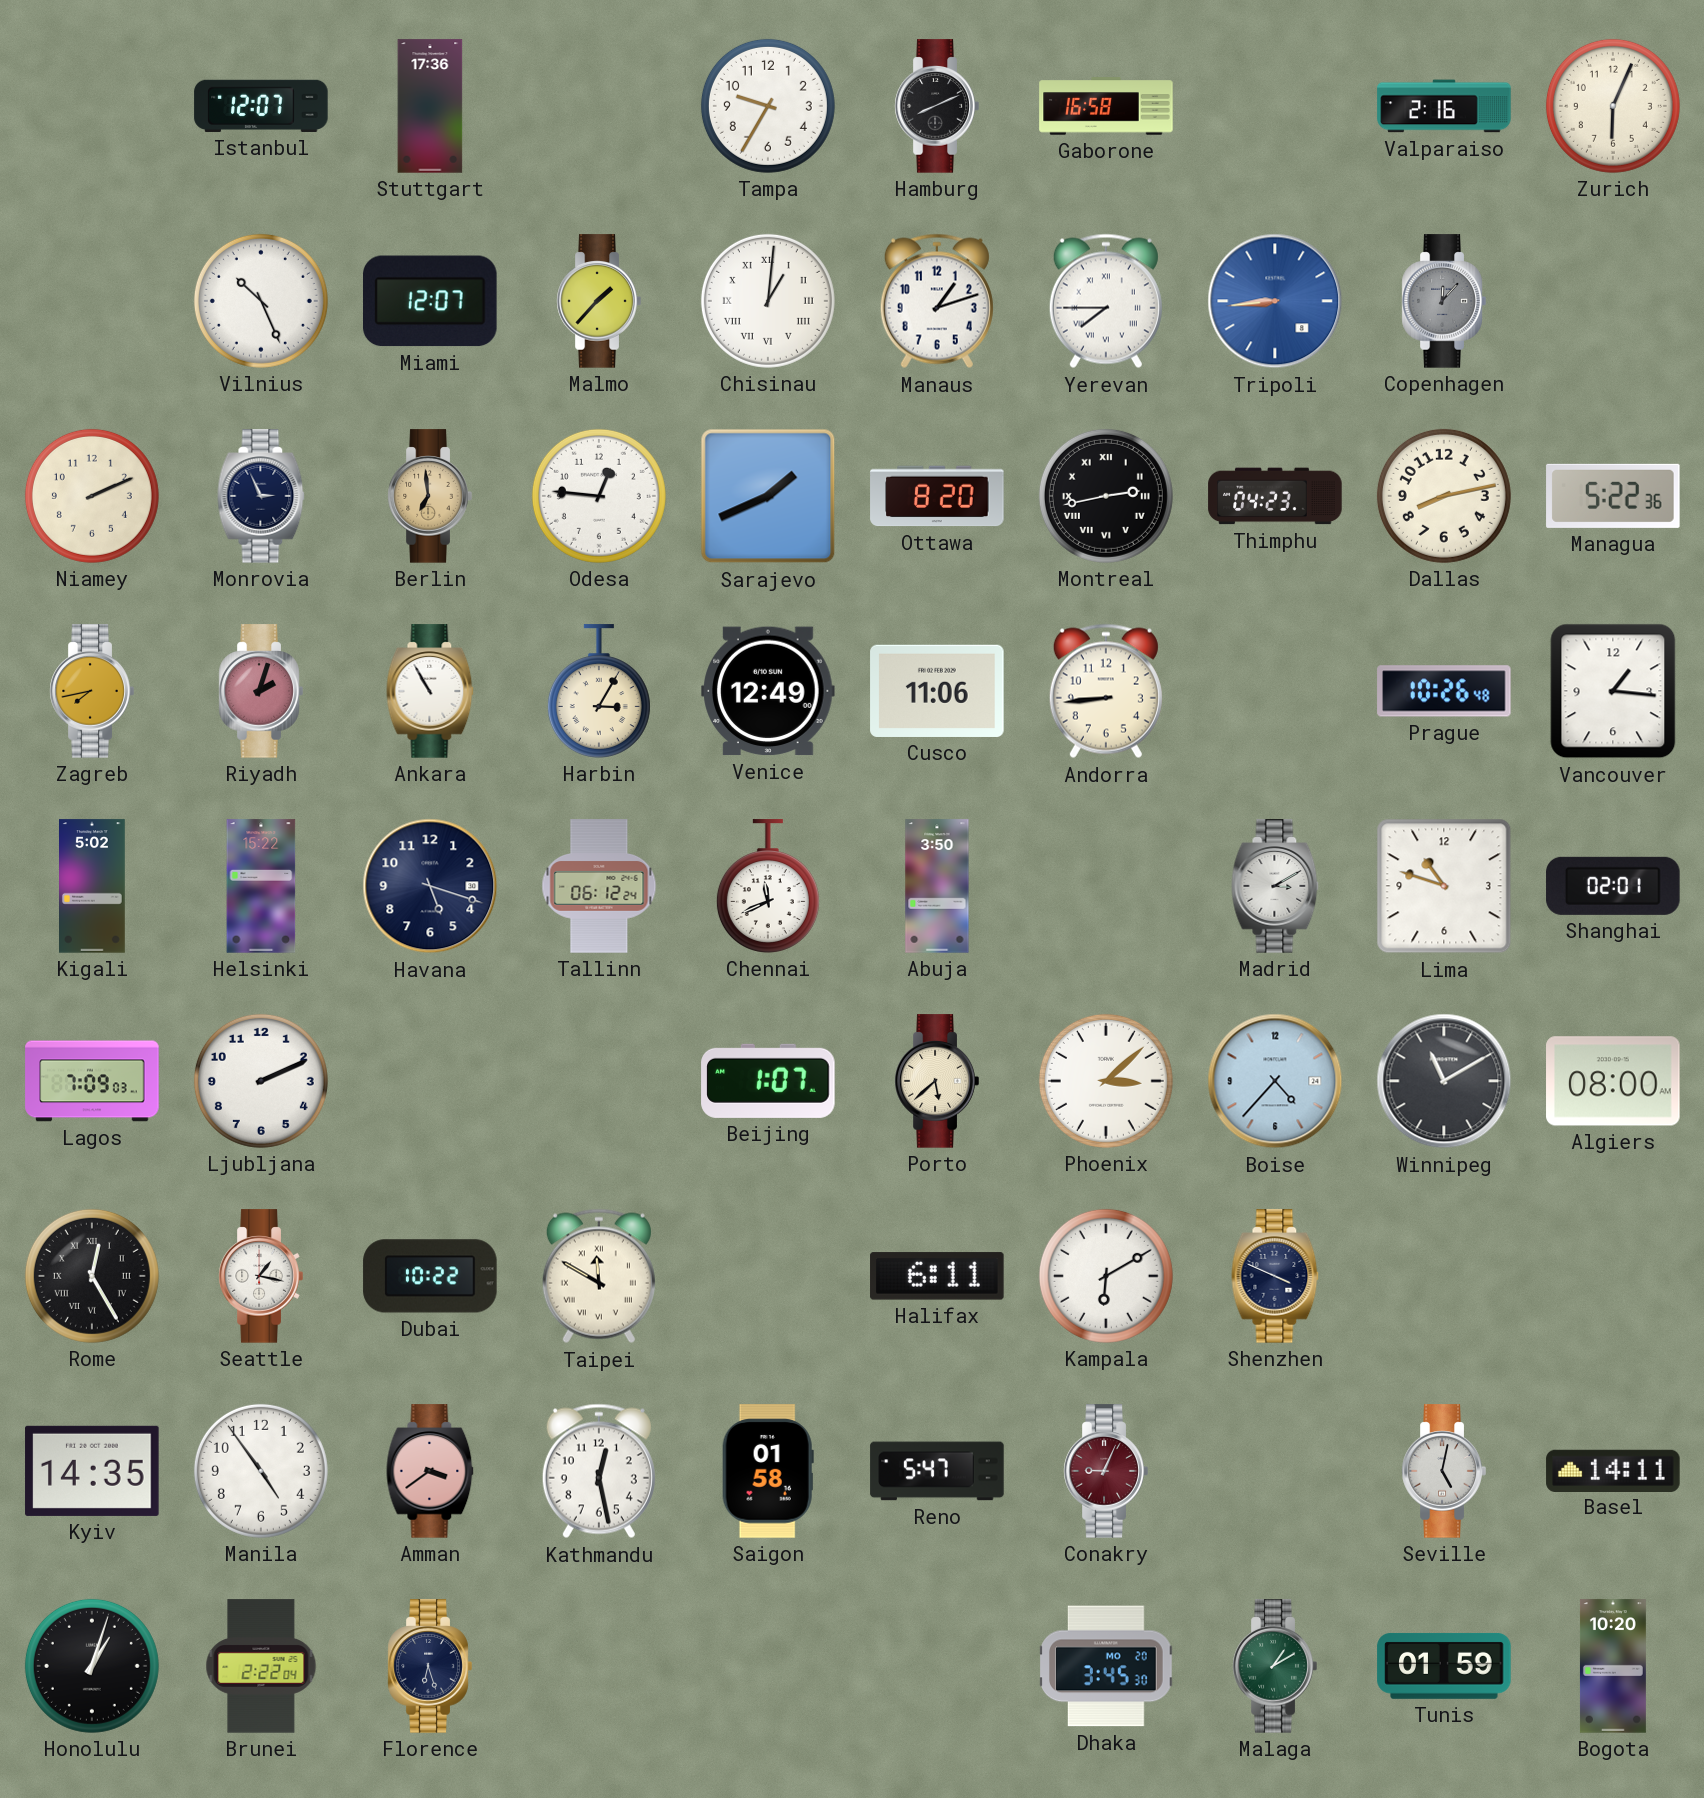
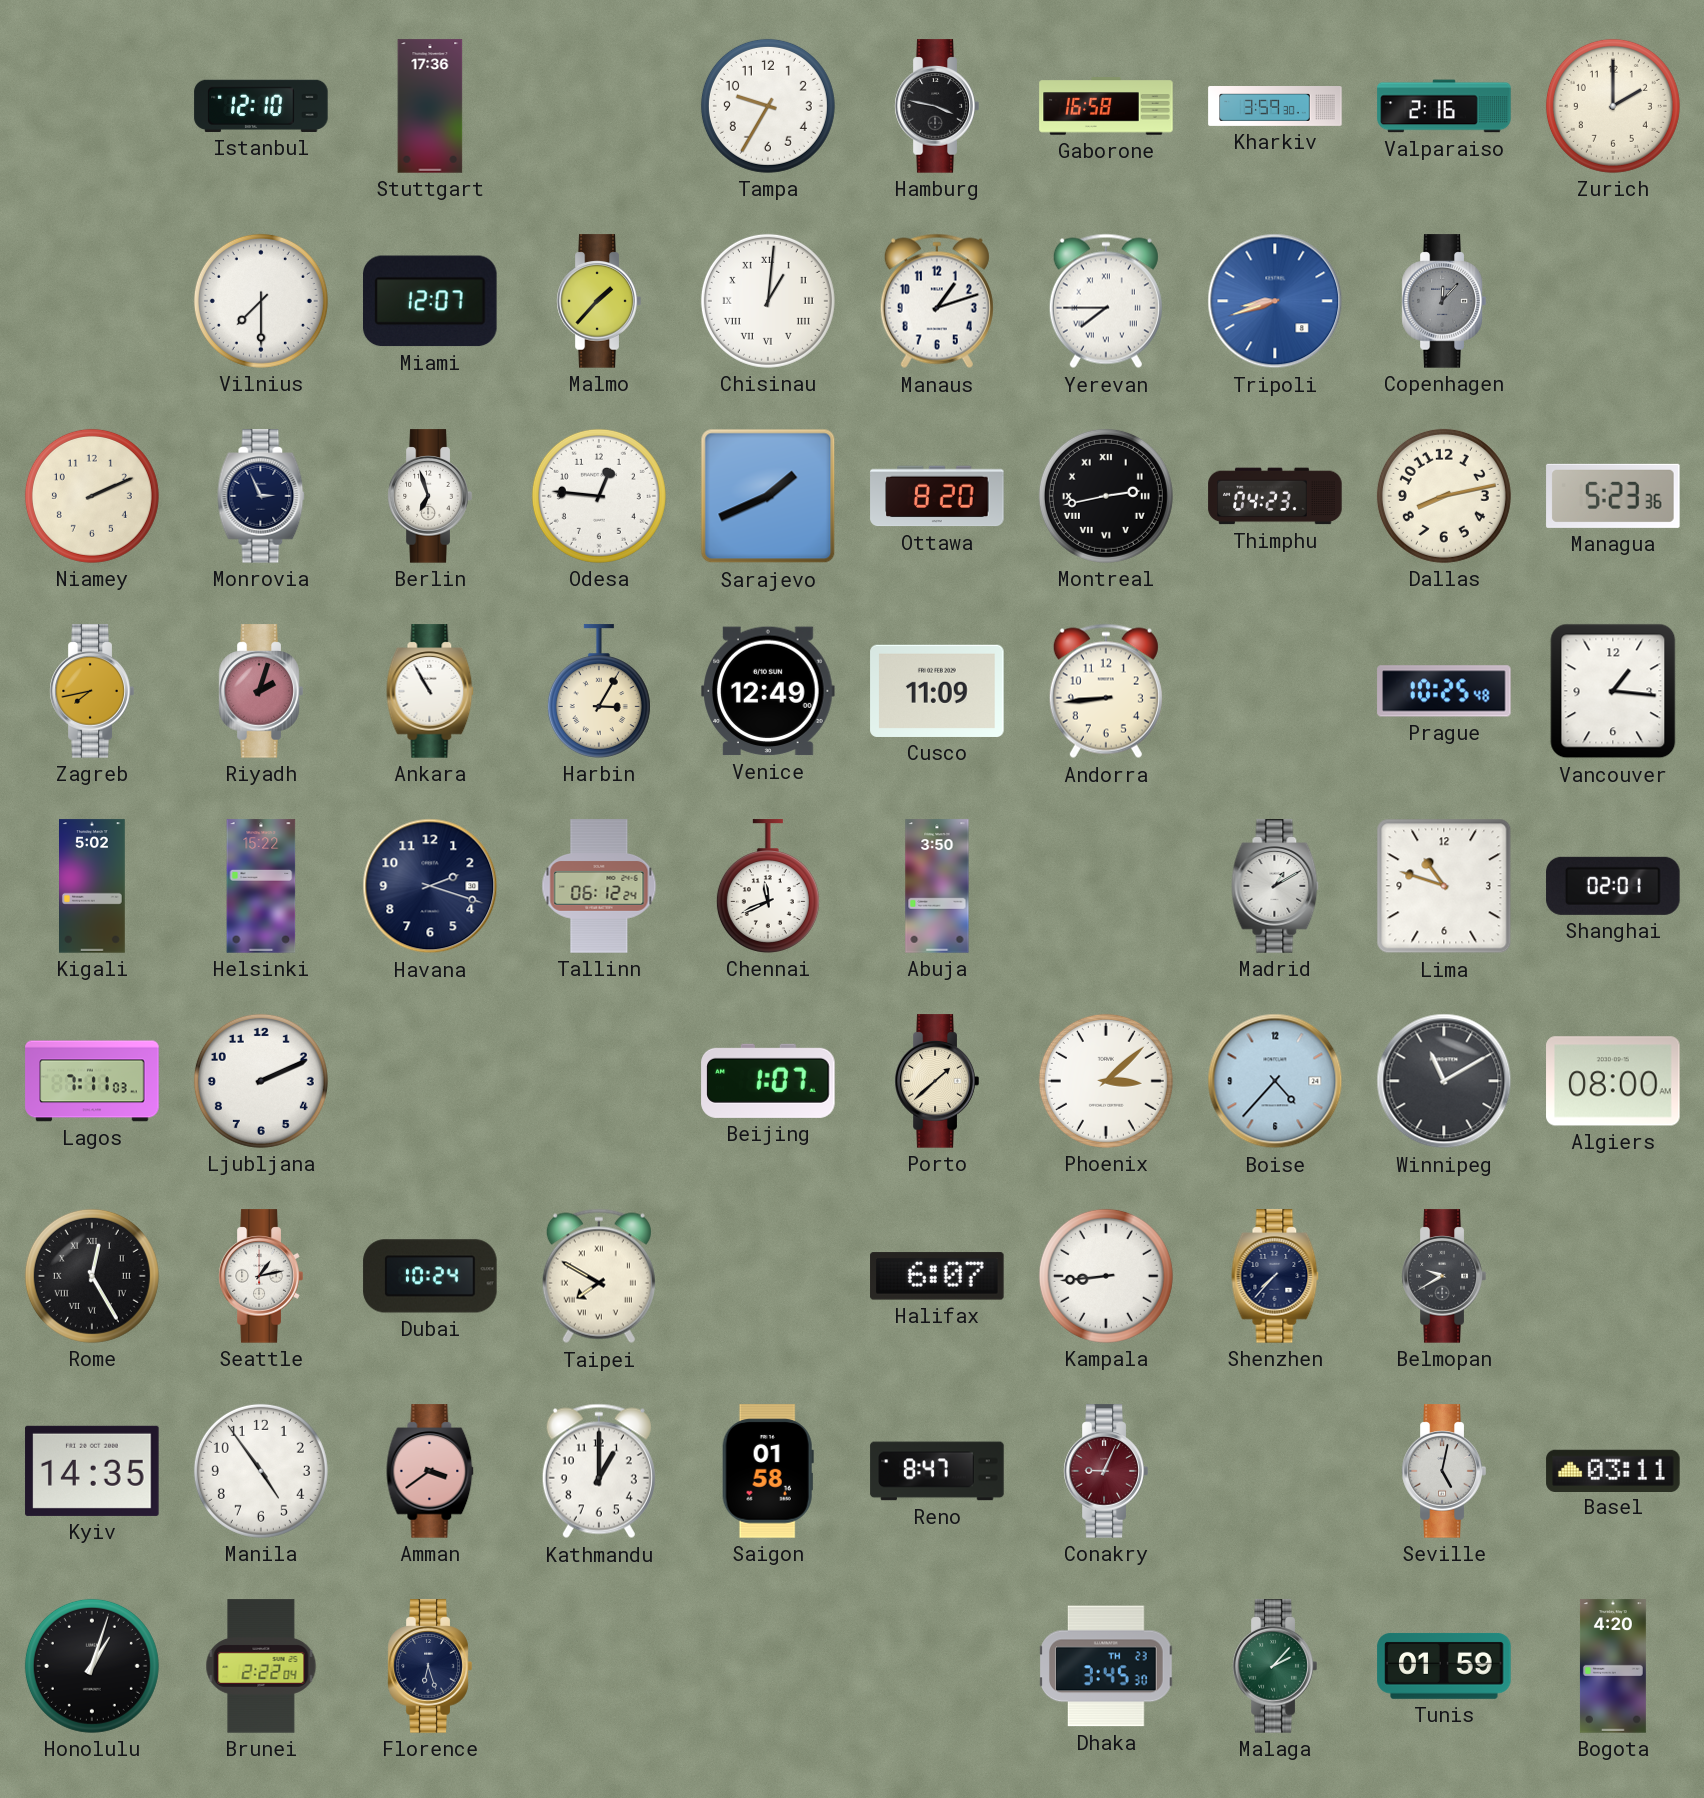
Istanbul: 12:07 -> 12:10 (261, 106)
Hamburg: 8:11 -> 3:47 (937, 106)
Kharkiv: none -> 3:59 (1275, 107)
Zurich: 6:04 -> 2:00 (1613, 106)
Vilnius: 10:26 -> 7:30 (261, 301)
Tripoli: 8:44 -> 8:42 (1275, 301)
Berlin: 6:59 -> 6:57 (430, 496)
Berlin dial: champagne -> white (430, 496)
Managua: 5:22 -> 5:23 (1613, 496)
Cusco: 11:06 -> 11:09 (937, 691)
Prague: 10:26 -> 10:25 (1444, 691)
Havana: 5:18 -> 2:18 (430, 886)
Madrid: 3:10 -> 1:10 (1275, 886)
Lagos: 7:09 -> 7:11 (92, 1081)
Porto: 5:38 -> 1:38 (937, 1081)
Seattle: 1:17 -> 1:13 (261, 1276)
Dubai: 10:22 -> 10:24 (430, 1276)
Taipei: 11:50 -> 7:50 (599, 1276)
Halifax: 6:11 -> 6:07 (937, 1276)
Kampala: 6:10 -> 8:44 (1106, 1276)
Shenzhen: 3:49 -> 7:37 (1275, 1276)
Belmopan: none -> 9:40 (1444, 1276)
Kathmandu: 12:28 -> 1:00 (599, 1471)
Reno: 5:47 -> 8:47 (937, 1471)
Basel: 14:11 -> 03:11 (1613, 1470)
Dhaka date: MO 20 -> TH 23 (1106, 1666)
Malaga: 1:10 -> 2:07 (1275, 1666)
Bogota: 10:20 -> 4:20 (1613, 1666)
